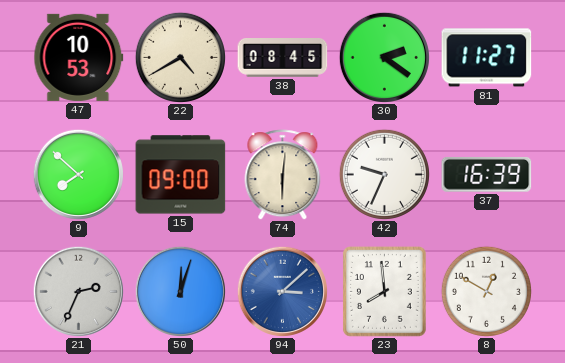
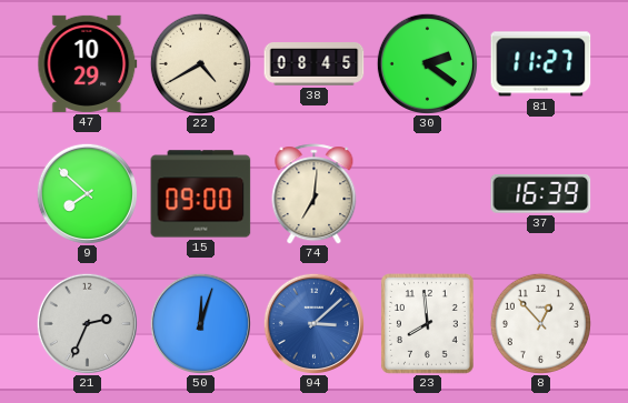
47: 10:53 -> 10:29 (88, 63)
74: 6:01 -> 7:01 (315, 194)
42: 9:34 -> none (384, 174)
8: 12:50 -> 12:53 (540, 323)
